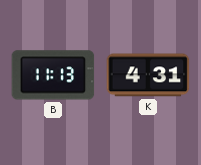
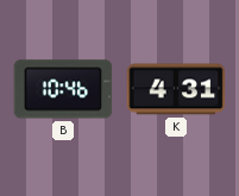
B: 11:13 -> 10:46 (63, 89)
